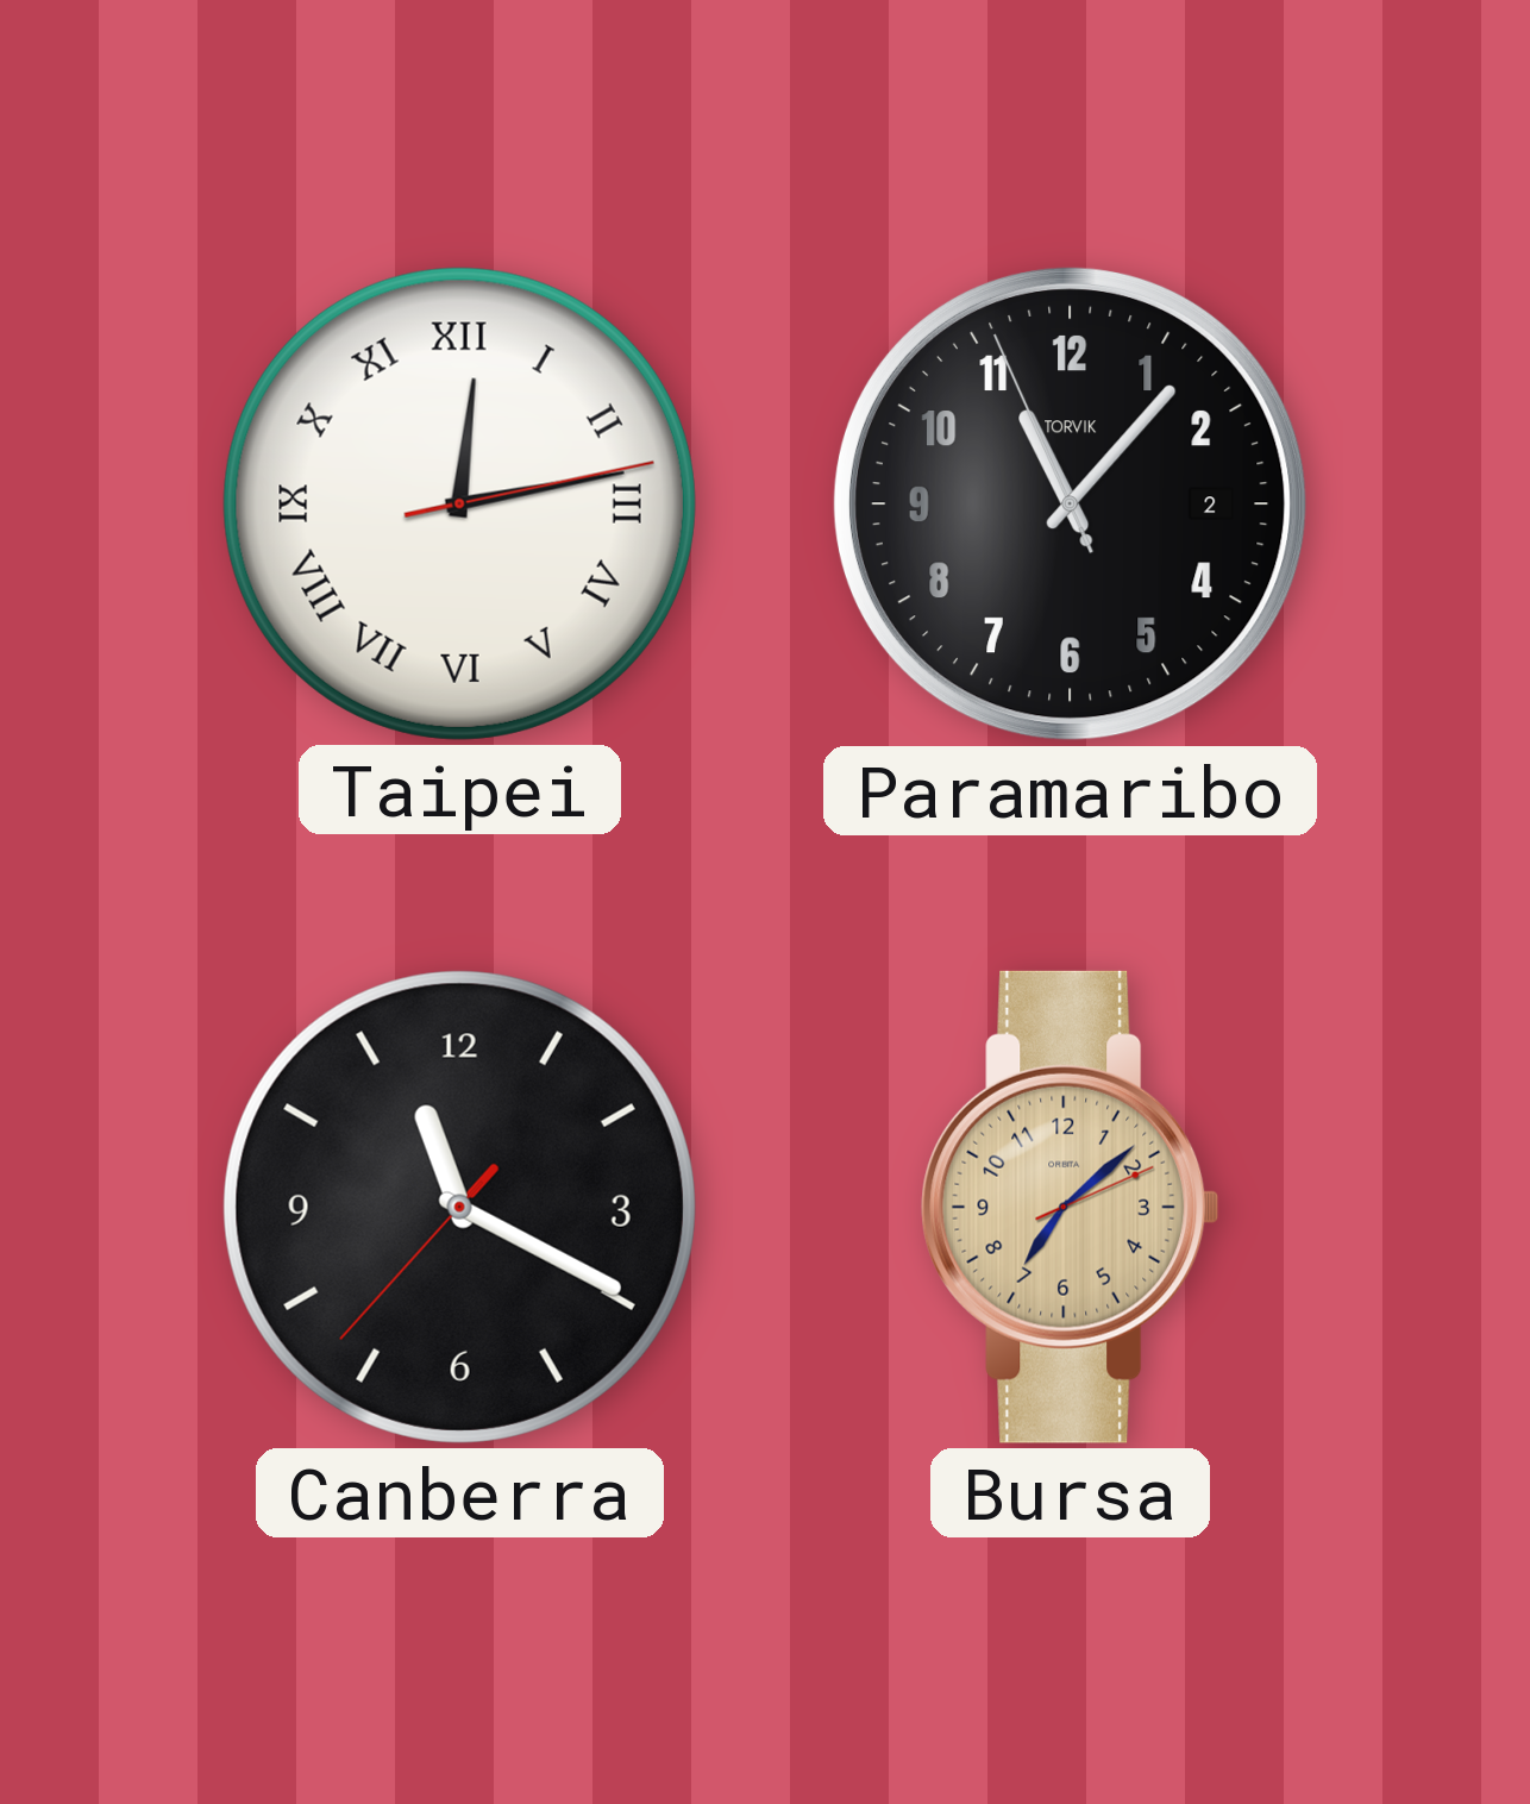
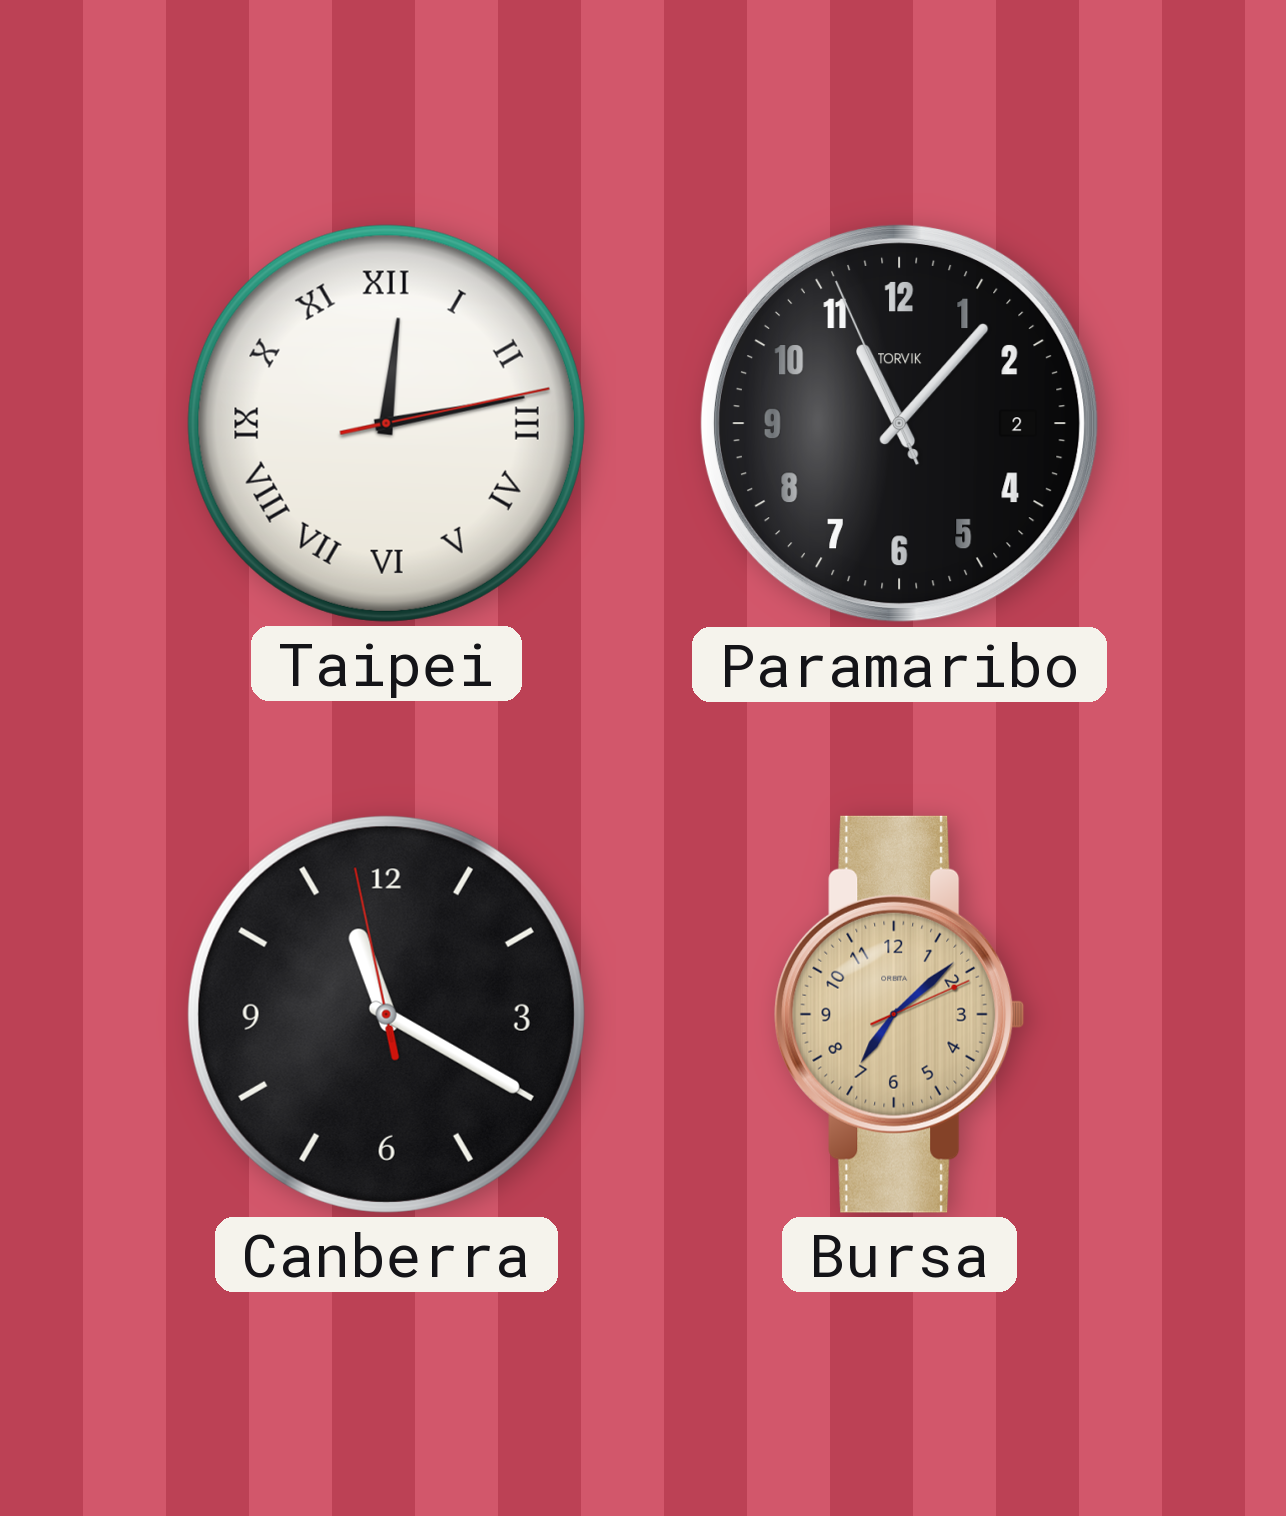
Canberra: 11:19:37 -> 11:19:58 (386, 1014)
